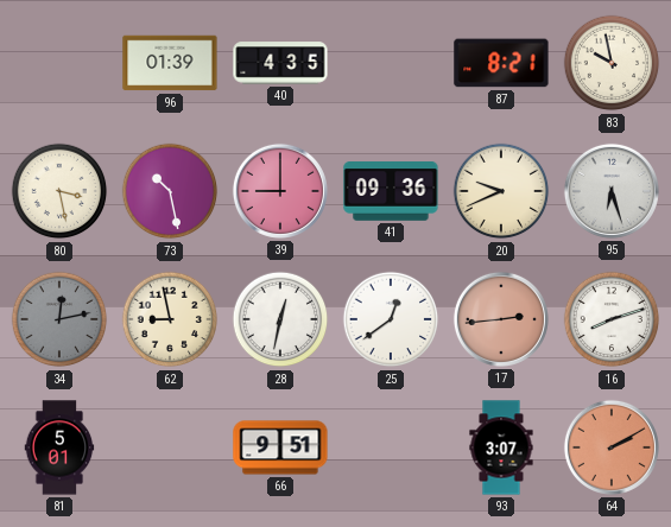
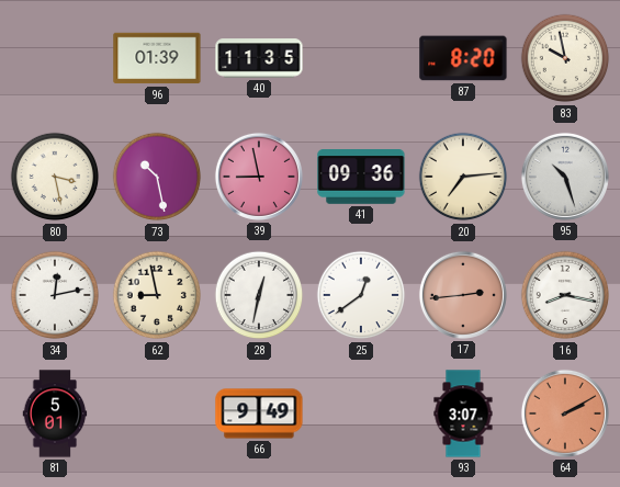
40: 4:35 -> 11:35 (259, 58)
87: 8:21 -> 8:20 (463, 58)
39: 9:00 -> 8:58 (259, 177)
20: 9:41 -> 7:14 (463, 177)
95: 6:27 -> 10:27 (565, 177)
34 dial: grey -> white (55, 295)
16: 8:12 -> 8:17 (565, 295)
66: 9:51 -> 9:49 (259, 414)
